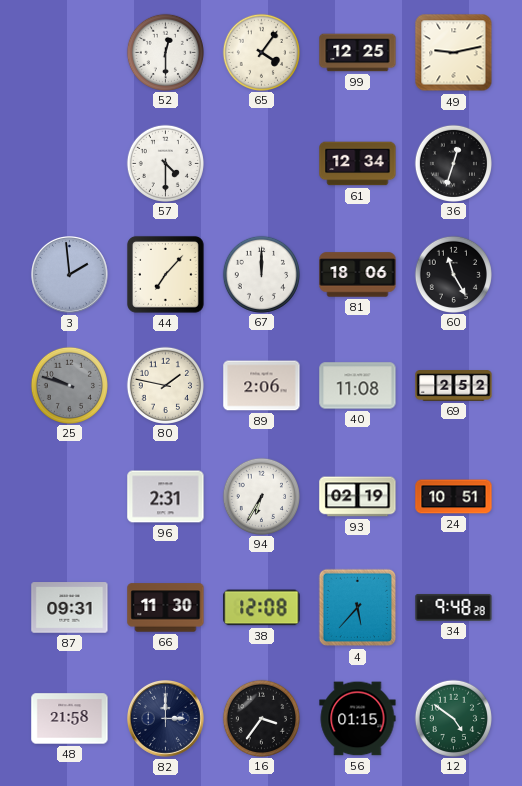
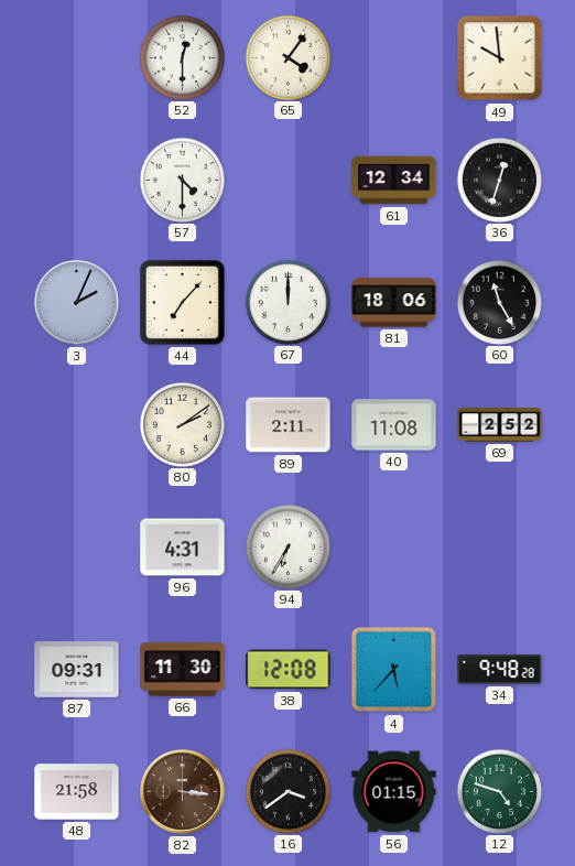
99: 12:25 -> none (358, 53)
49: 9:13 -> 9:59 (500, 58)
3: 1:59 -> 2:04 (77, 303)
25: 9:48 -> none (69, 385)
80: 1:47 -> 2:09 (182, 424)
89: 2:06 -> 2:11 (289, 425)
96: 2:31 -> 4:31 (183, 548)
93: 02:19 -> none (358, 497)
24: 10:51 -> none (454, 497)
82: 3:00 -> 3:16 (183, 792)
82 dial: navy -> brown (183, 792)
16: 3:36 -> 3:39 (287, 791)
12: 4:51 -> 4:48 (499, 791)
